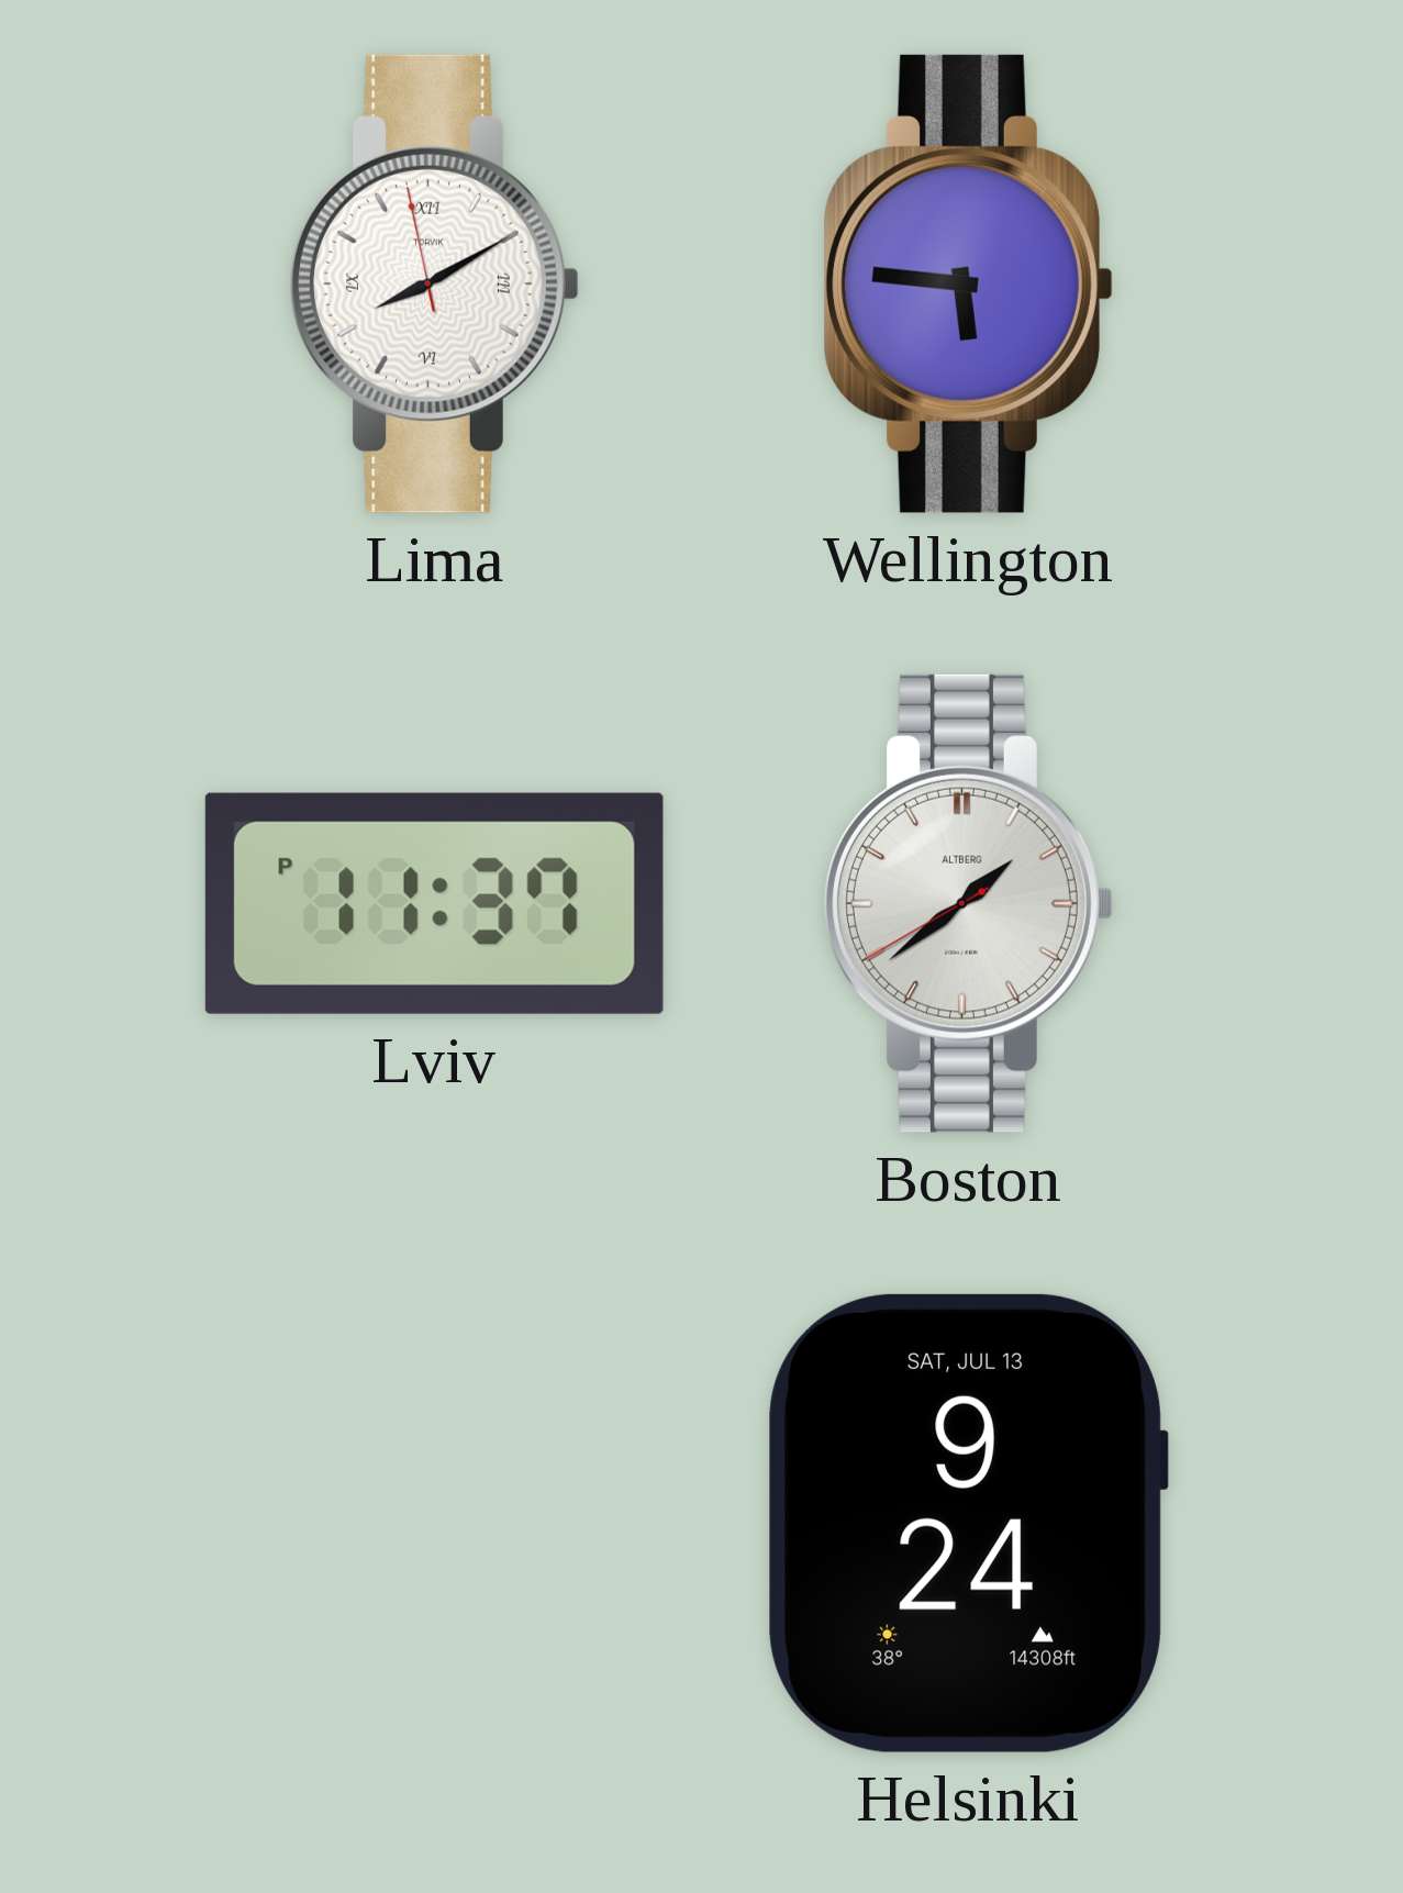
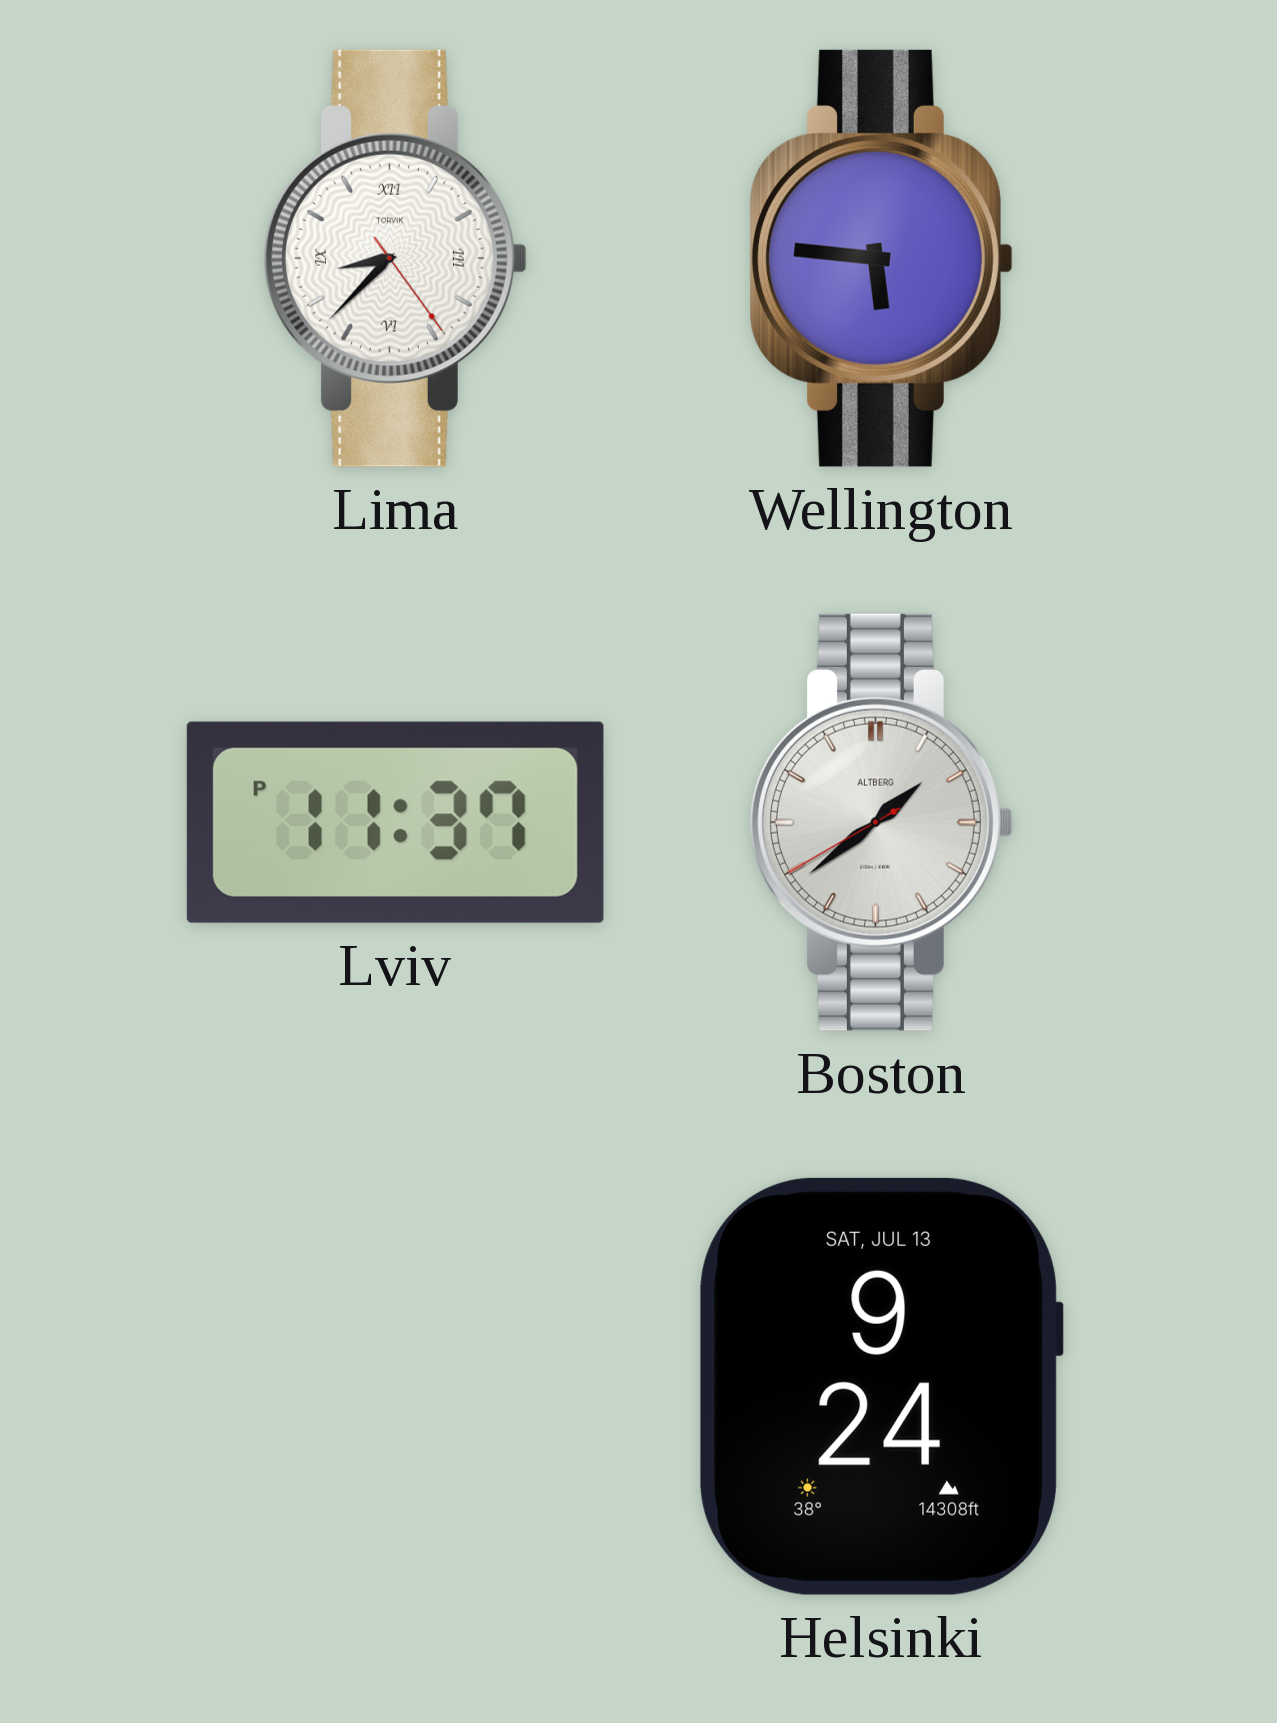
Lima: 8:09 -> 8:37 (396, 258)
